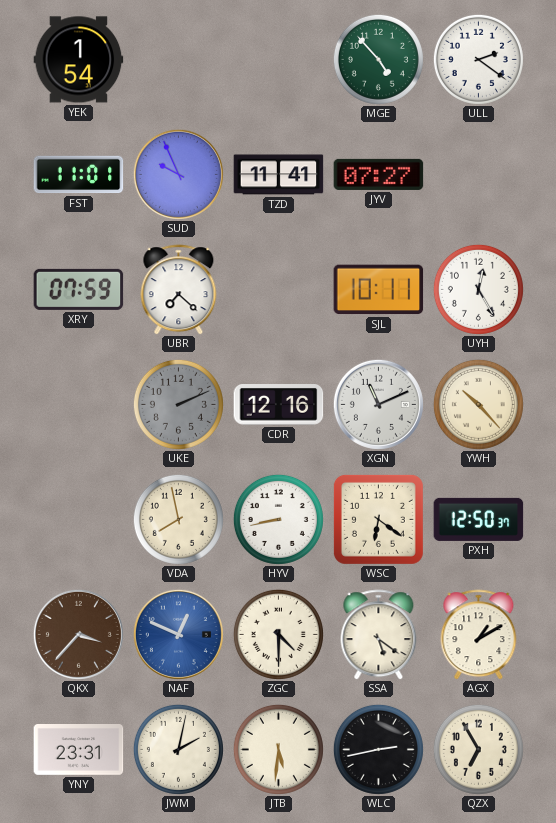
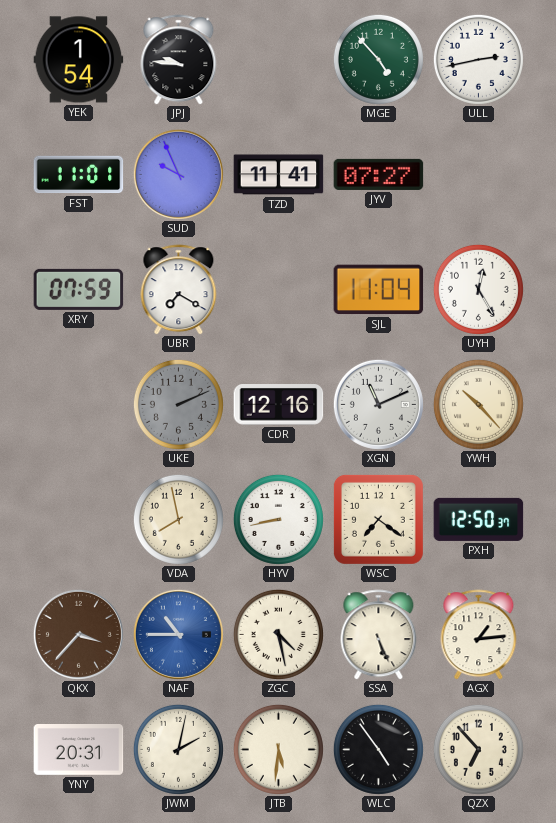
JPJ: none -> 9:46 (179, 60)
ULL: 2:21 -> 2:43 (478, 59)
UBR: 7:22 -> 7:20 (179, 290)
SJL: 10:11 -> 11:04 (379, 290)
WSC: 6:21 -> 7:21 (378, 519)
NAF: 12:49 -> 10:45 (178, 634)
ZGC: 4:30 -> 4:28 (278, 634)
SSA: 5:21 -> 5:26 (379, 635)
AGX: 1:10 -> 1:14 (479, 635)
YNY: 23:31 -> 20:31 (79, 750)
WLC: 2:43 -> 4:54 (378, 749)
QZX: 6:55 -> 6:53 (478, 749)
